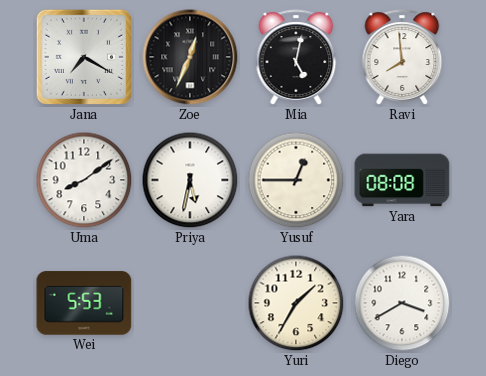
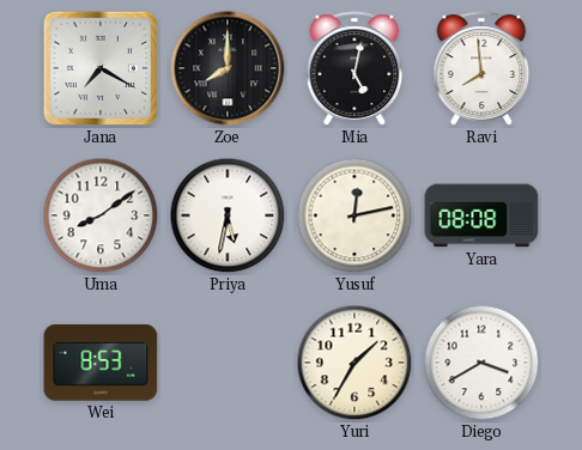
Zoe: 12:34 -> 8:00 (228, 68)
Yusuf: 12:45 -> 12:13 (354, 215)
Wei: 5:53 -> 8:53 (101, 363)
